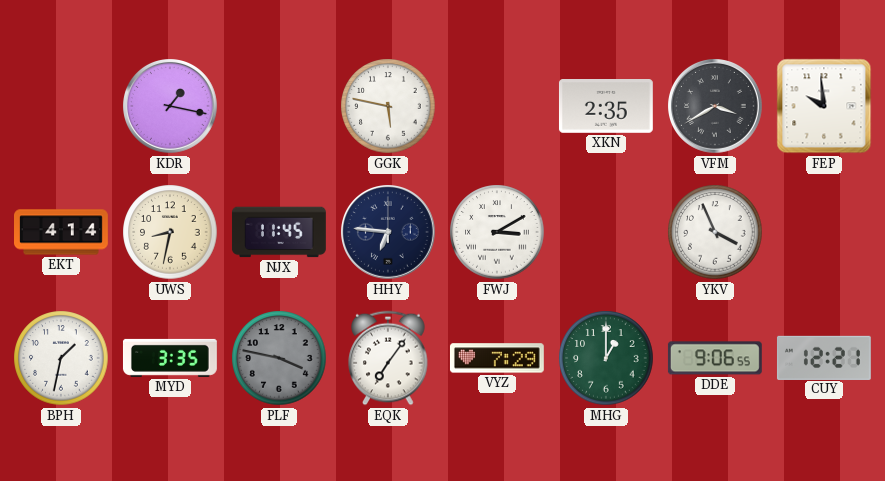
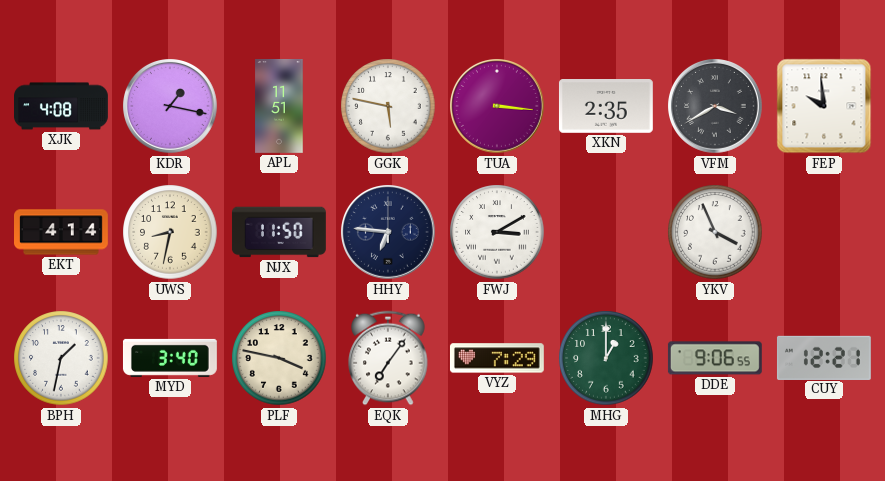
XJK: none -> 4:08 (62, 106)
APL: none -> 11:51 (279, 107)
TUA: none -> 3:16 (498, 107)
NJX: 11:45 -> 11:50 (279, 232)
MYD: 3:35 -> 3:40 (170, 358)
PLF dial: grey -> cream (279, 358)
